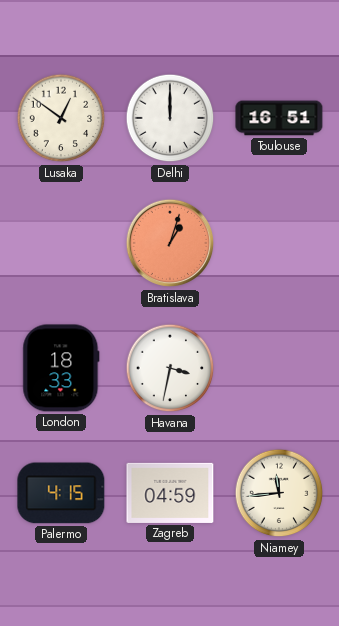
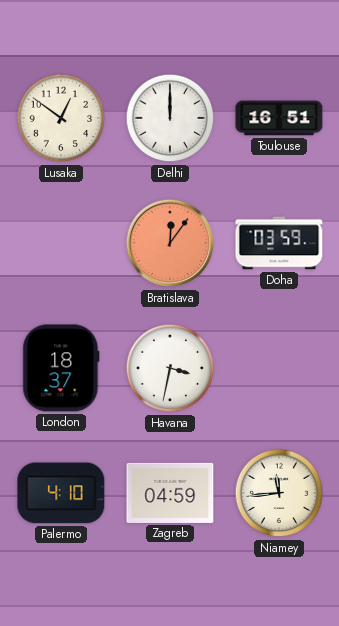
Bratislava: 1:03 -> 12:06 (170, 243)
Doha: none -> 03:59 (279, 243)
London: 18:33 -> 18:37 (61, 368)
Palermo: 4:15 -> 4:10 (61, 493)
